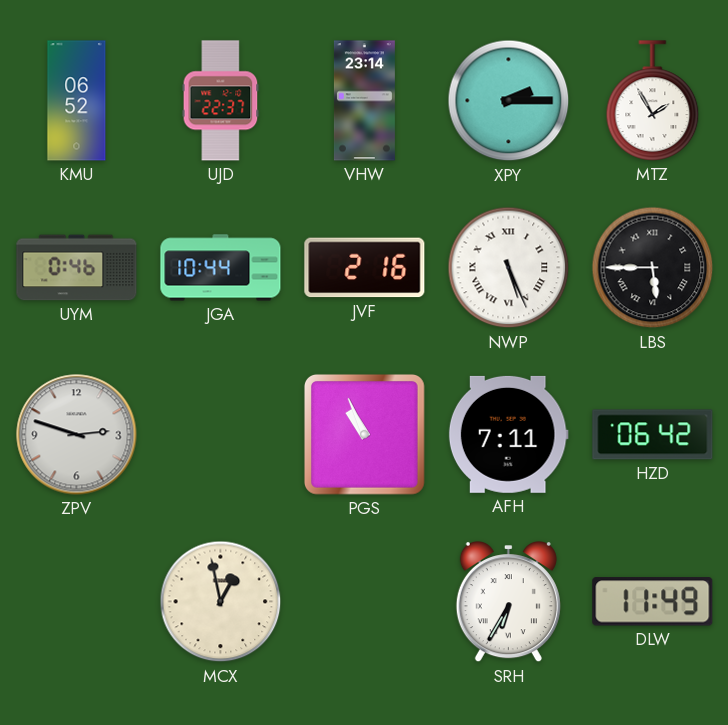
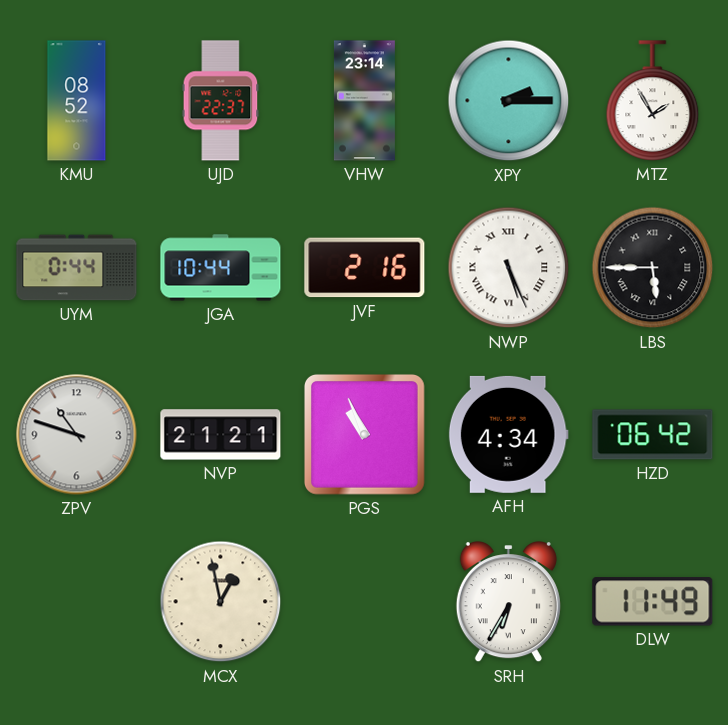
KMU: 06:52 -> 08:52 (77, 101)
UYM: 0:46 -> 0:44 (77, 268)
ZPV: 2:48 -> 10:48 (77, 435)
NVP: none -> 21:21 (221, 435)
AFH: 7:11 -> 4:34 (508, 434)
